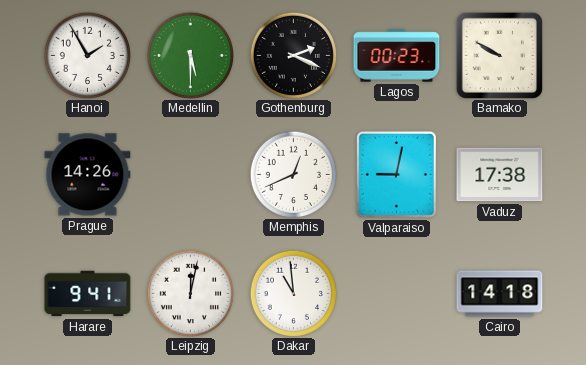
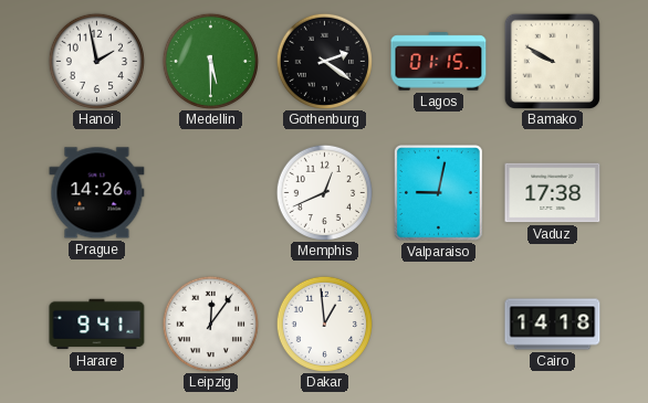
Hanoi: 1:55 -> 1:58 (96, 61)
Gothenburg: 2:19 -> 2:21 (324, 61)
Lagos: 00:23 -> 01:15 (439, 62)
Leipzig: 12:02 -> 12:06 (210, 324)
Dakar: 10:59 -> 12:59 (324, 324)
